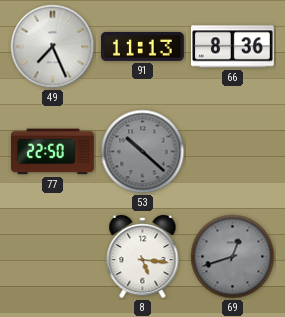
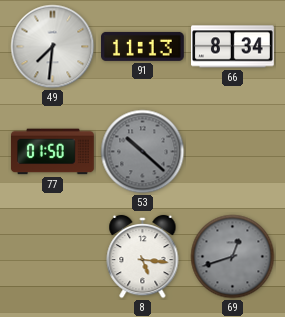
49: 7:26 -> 7:31 (53, 47)
66: 8:36 -> 8:34 (233, 47)
77: 22:50 -> 01:50 (53, 152)
